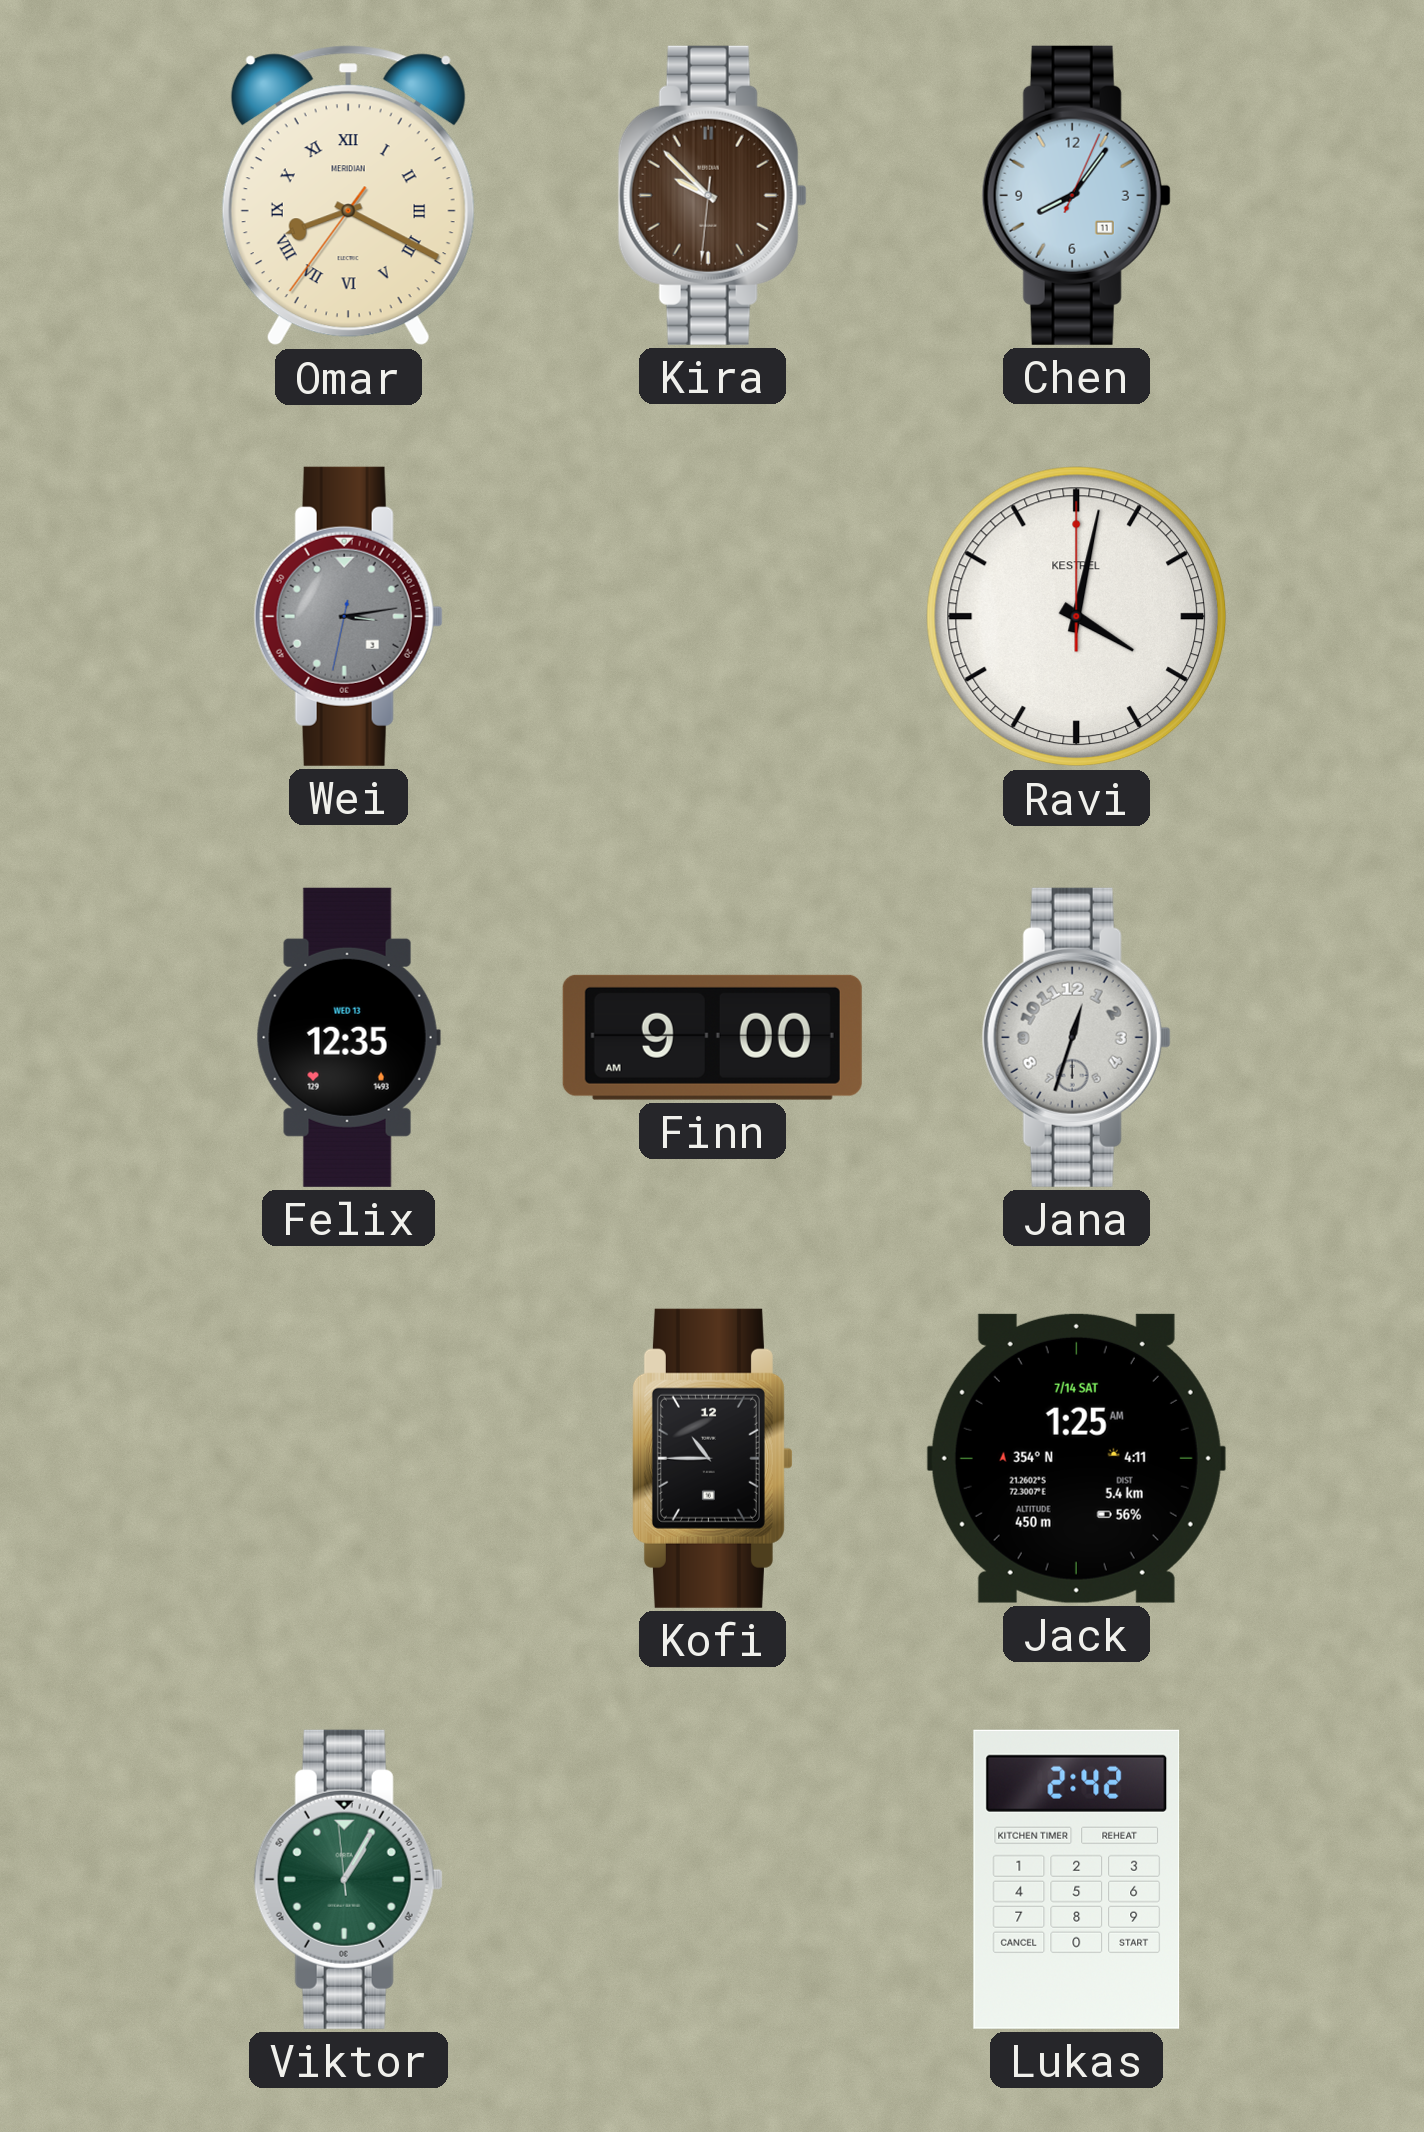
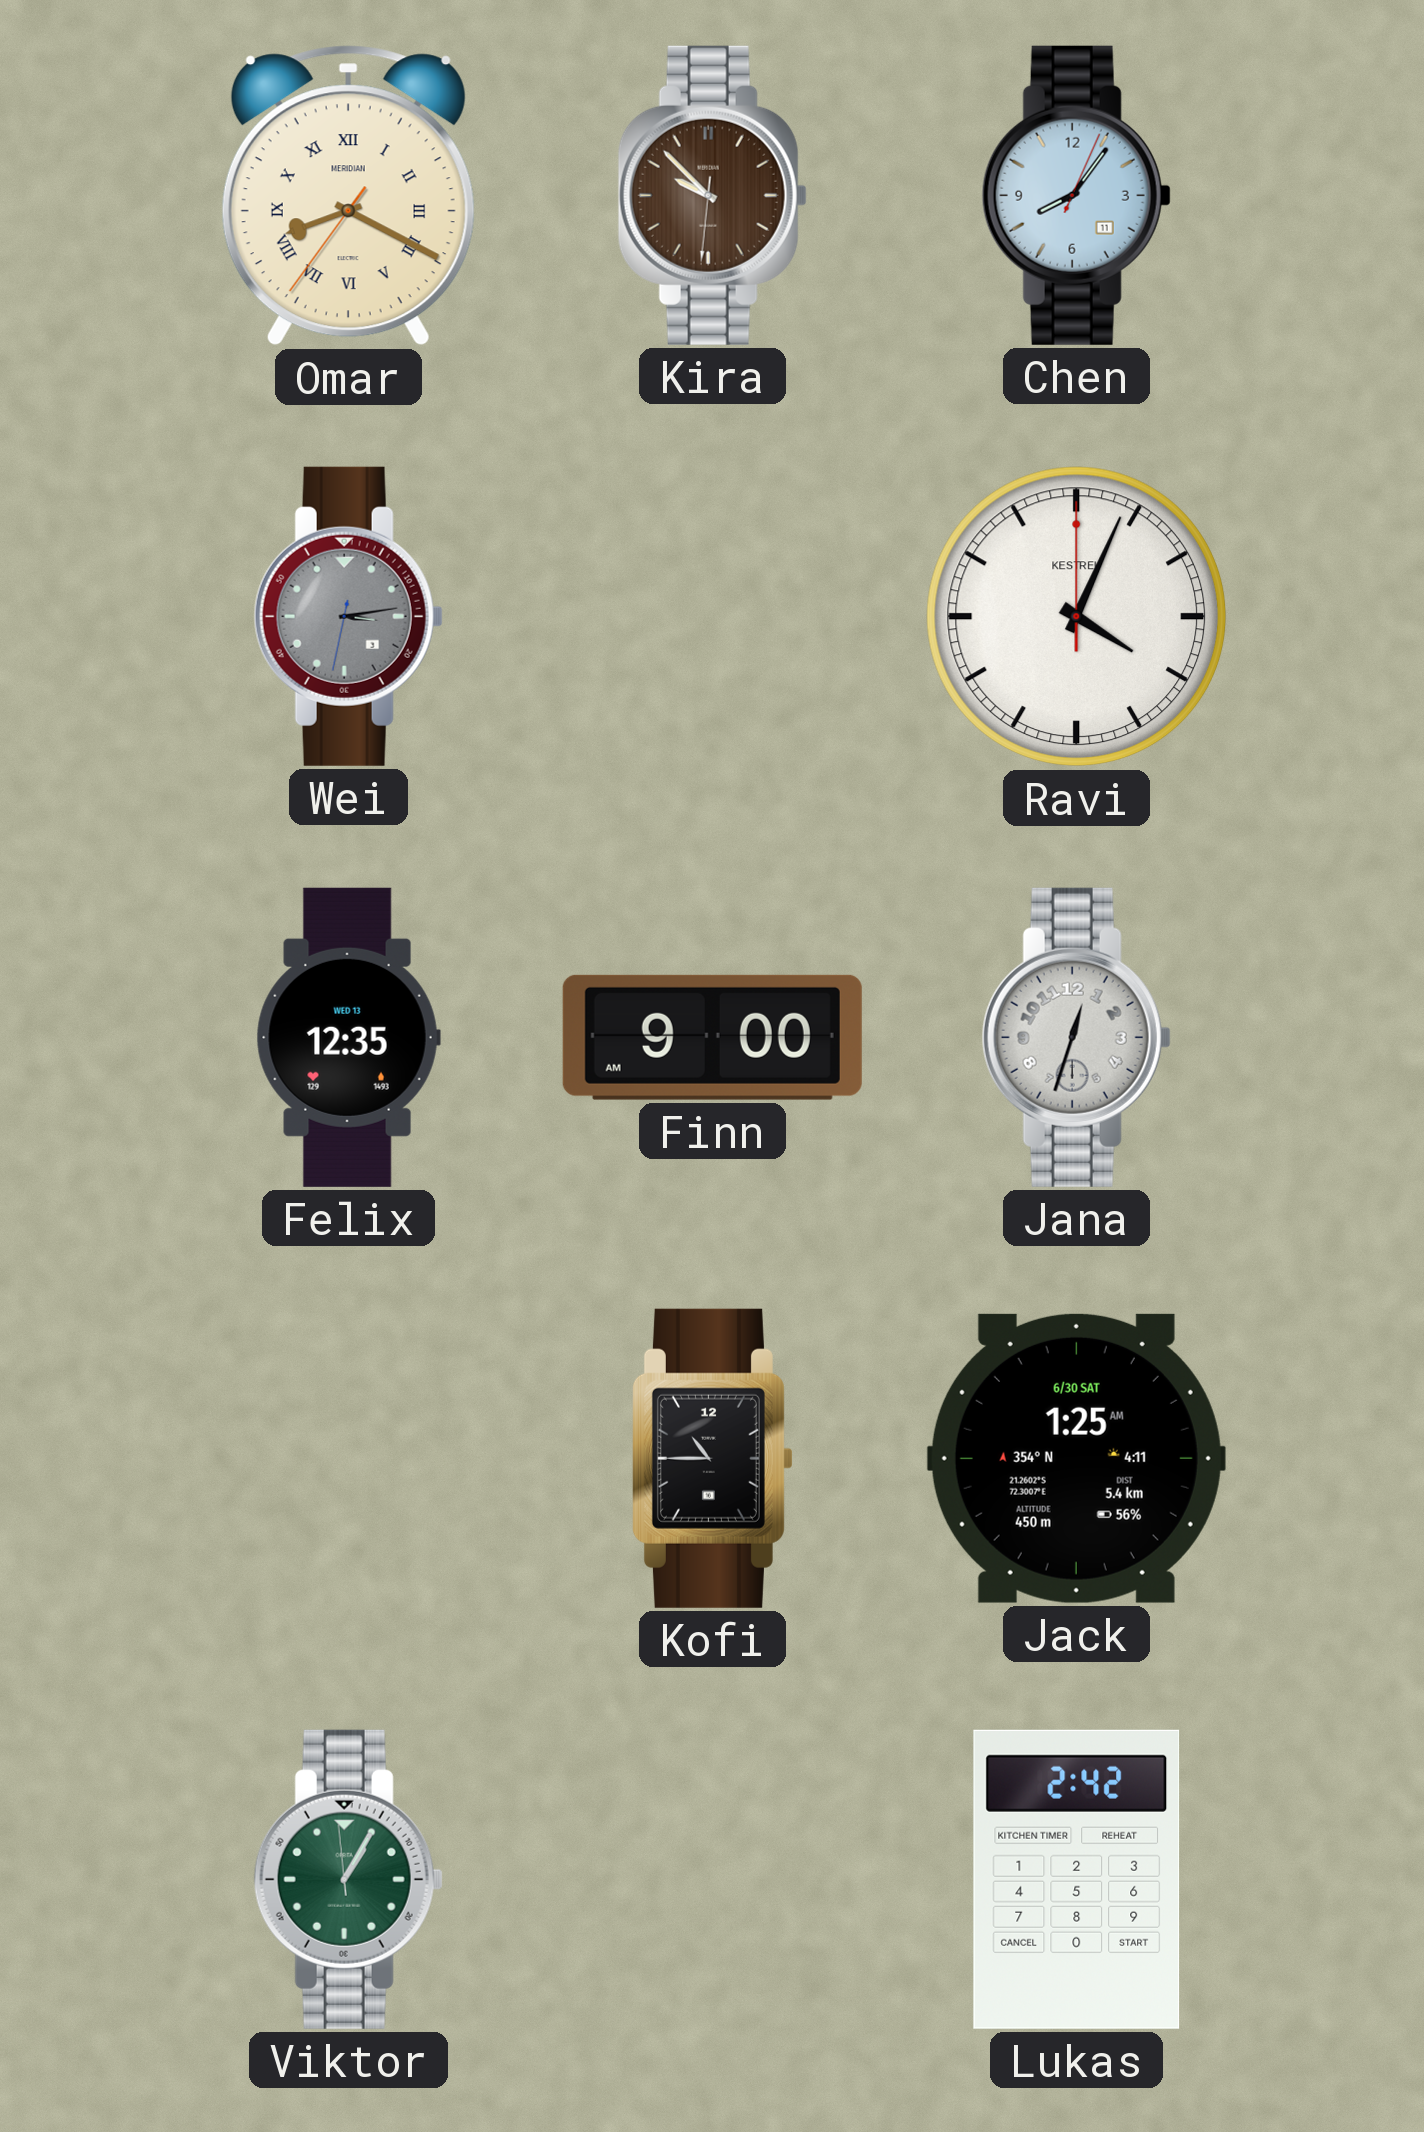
Ravi: 4:02 -> 4:04 (1077, 617)
Jack date: 7/14 SAT -> 6/30 SAT (1076, 1458)
